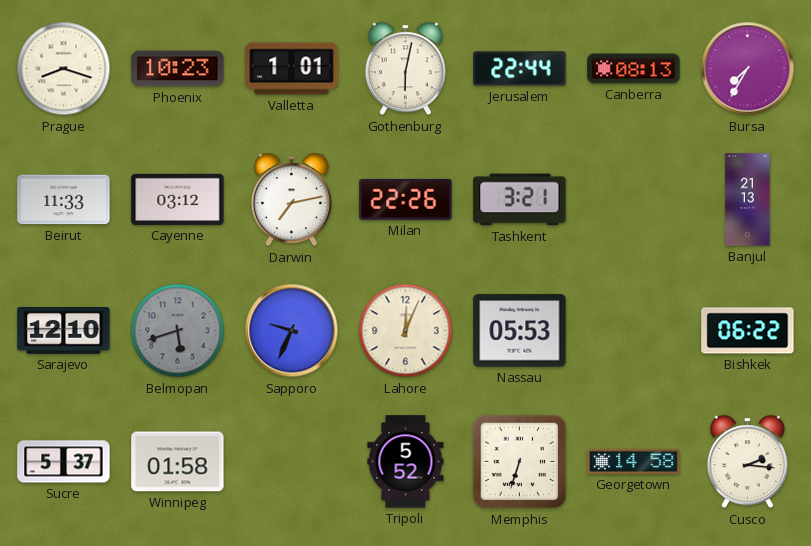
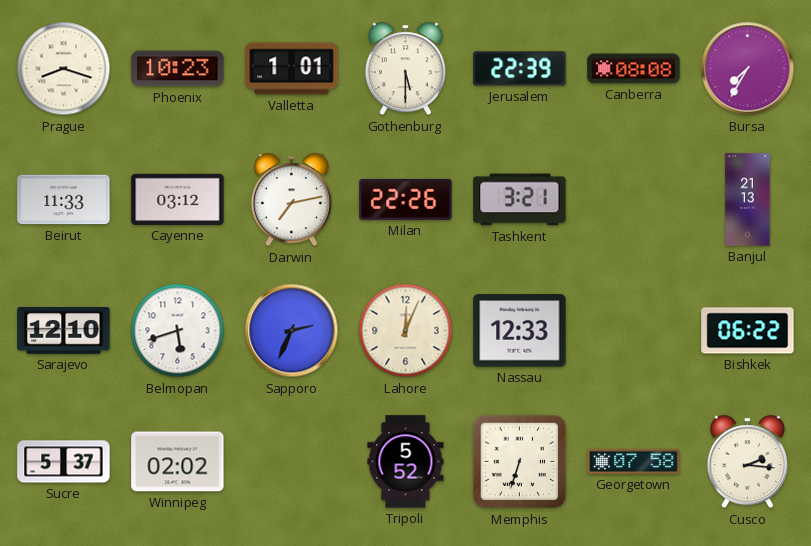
Gothenburg: 6:02 -> 5:30 (405, 69)
Jerusalem: 22:44 -> 22:39 (520, 69)
Canberra: 08:13 -> 08:08 (634, 69)
Belmopan dial: grey -> white (178, 331)
Sapporo: 9:34 -> 2:34 (292, 331)
Nassau: 05:53 -> 12:33 (520, 331)
Winnipeg: 01:58 -> 02:02 (178, 462)
Georgetown: 14:58 -> 07:58 (634, 461)
